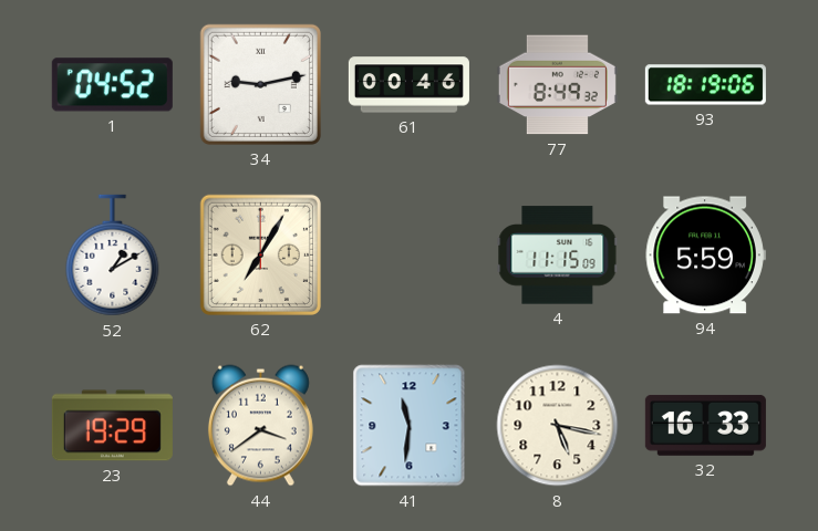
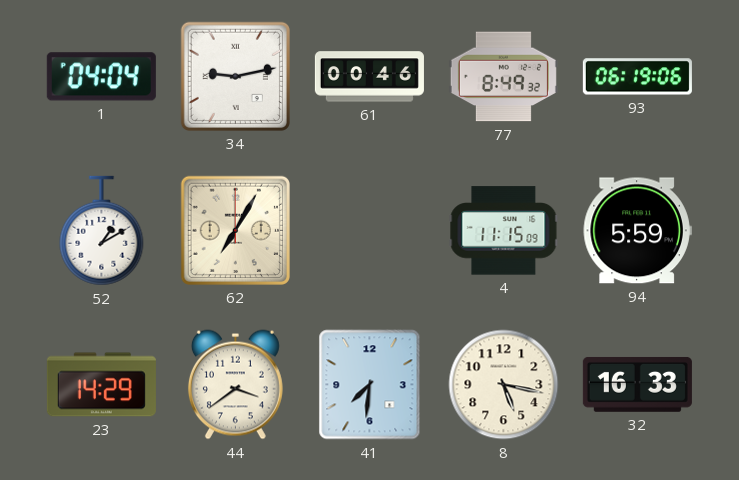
1: 04:52 -> 04:04 (101, 77)
93: 18:19 -> 06:19 (637, 77)
23: 19:29 -> 14:29 (101, 385)
41: 11:31 -> 7:31 (370, 385)
